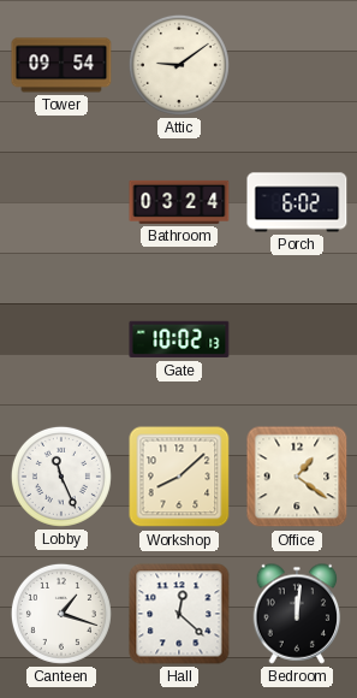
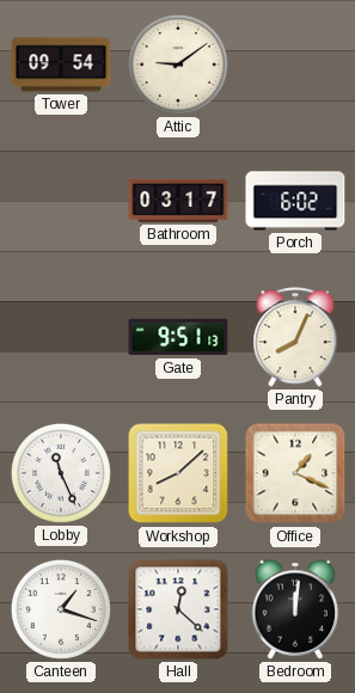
Bathroom: 03:24 -> 03:17 (178, 201)
Gate: 10:02 -> 9:51 (178, 337)
Pantry: none -> 8:04 (295, 337)
Office: 1:21 -> 1:19 (295, 473)
